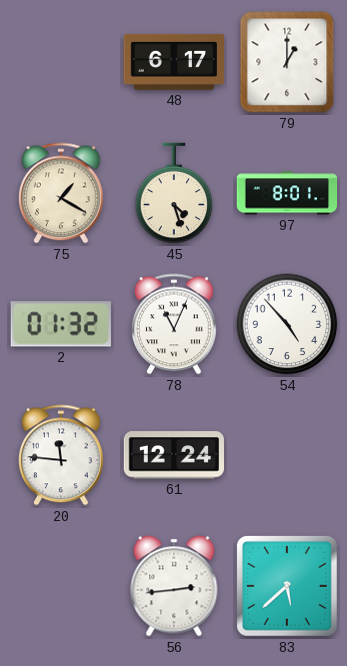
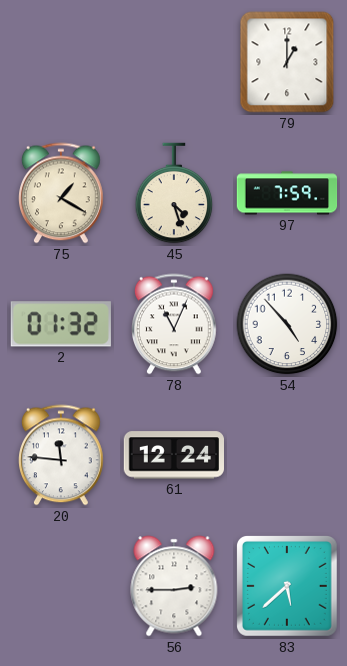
48: 6:17 -> none (173, 62)
97: 8:01 -> 7:59 (287, 193)
56: 2:44 -> 2:45 (174, 586)
